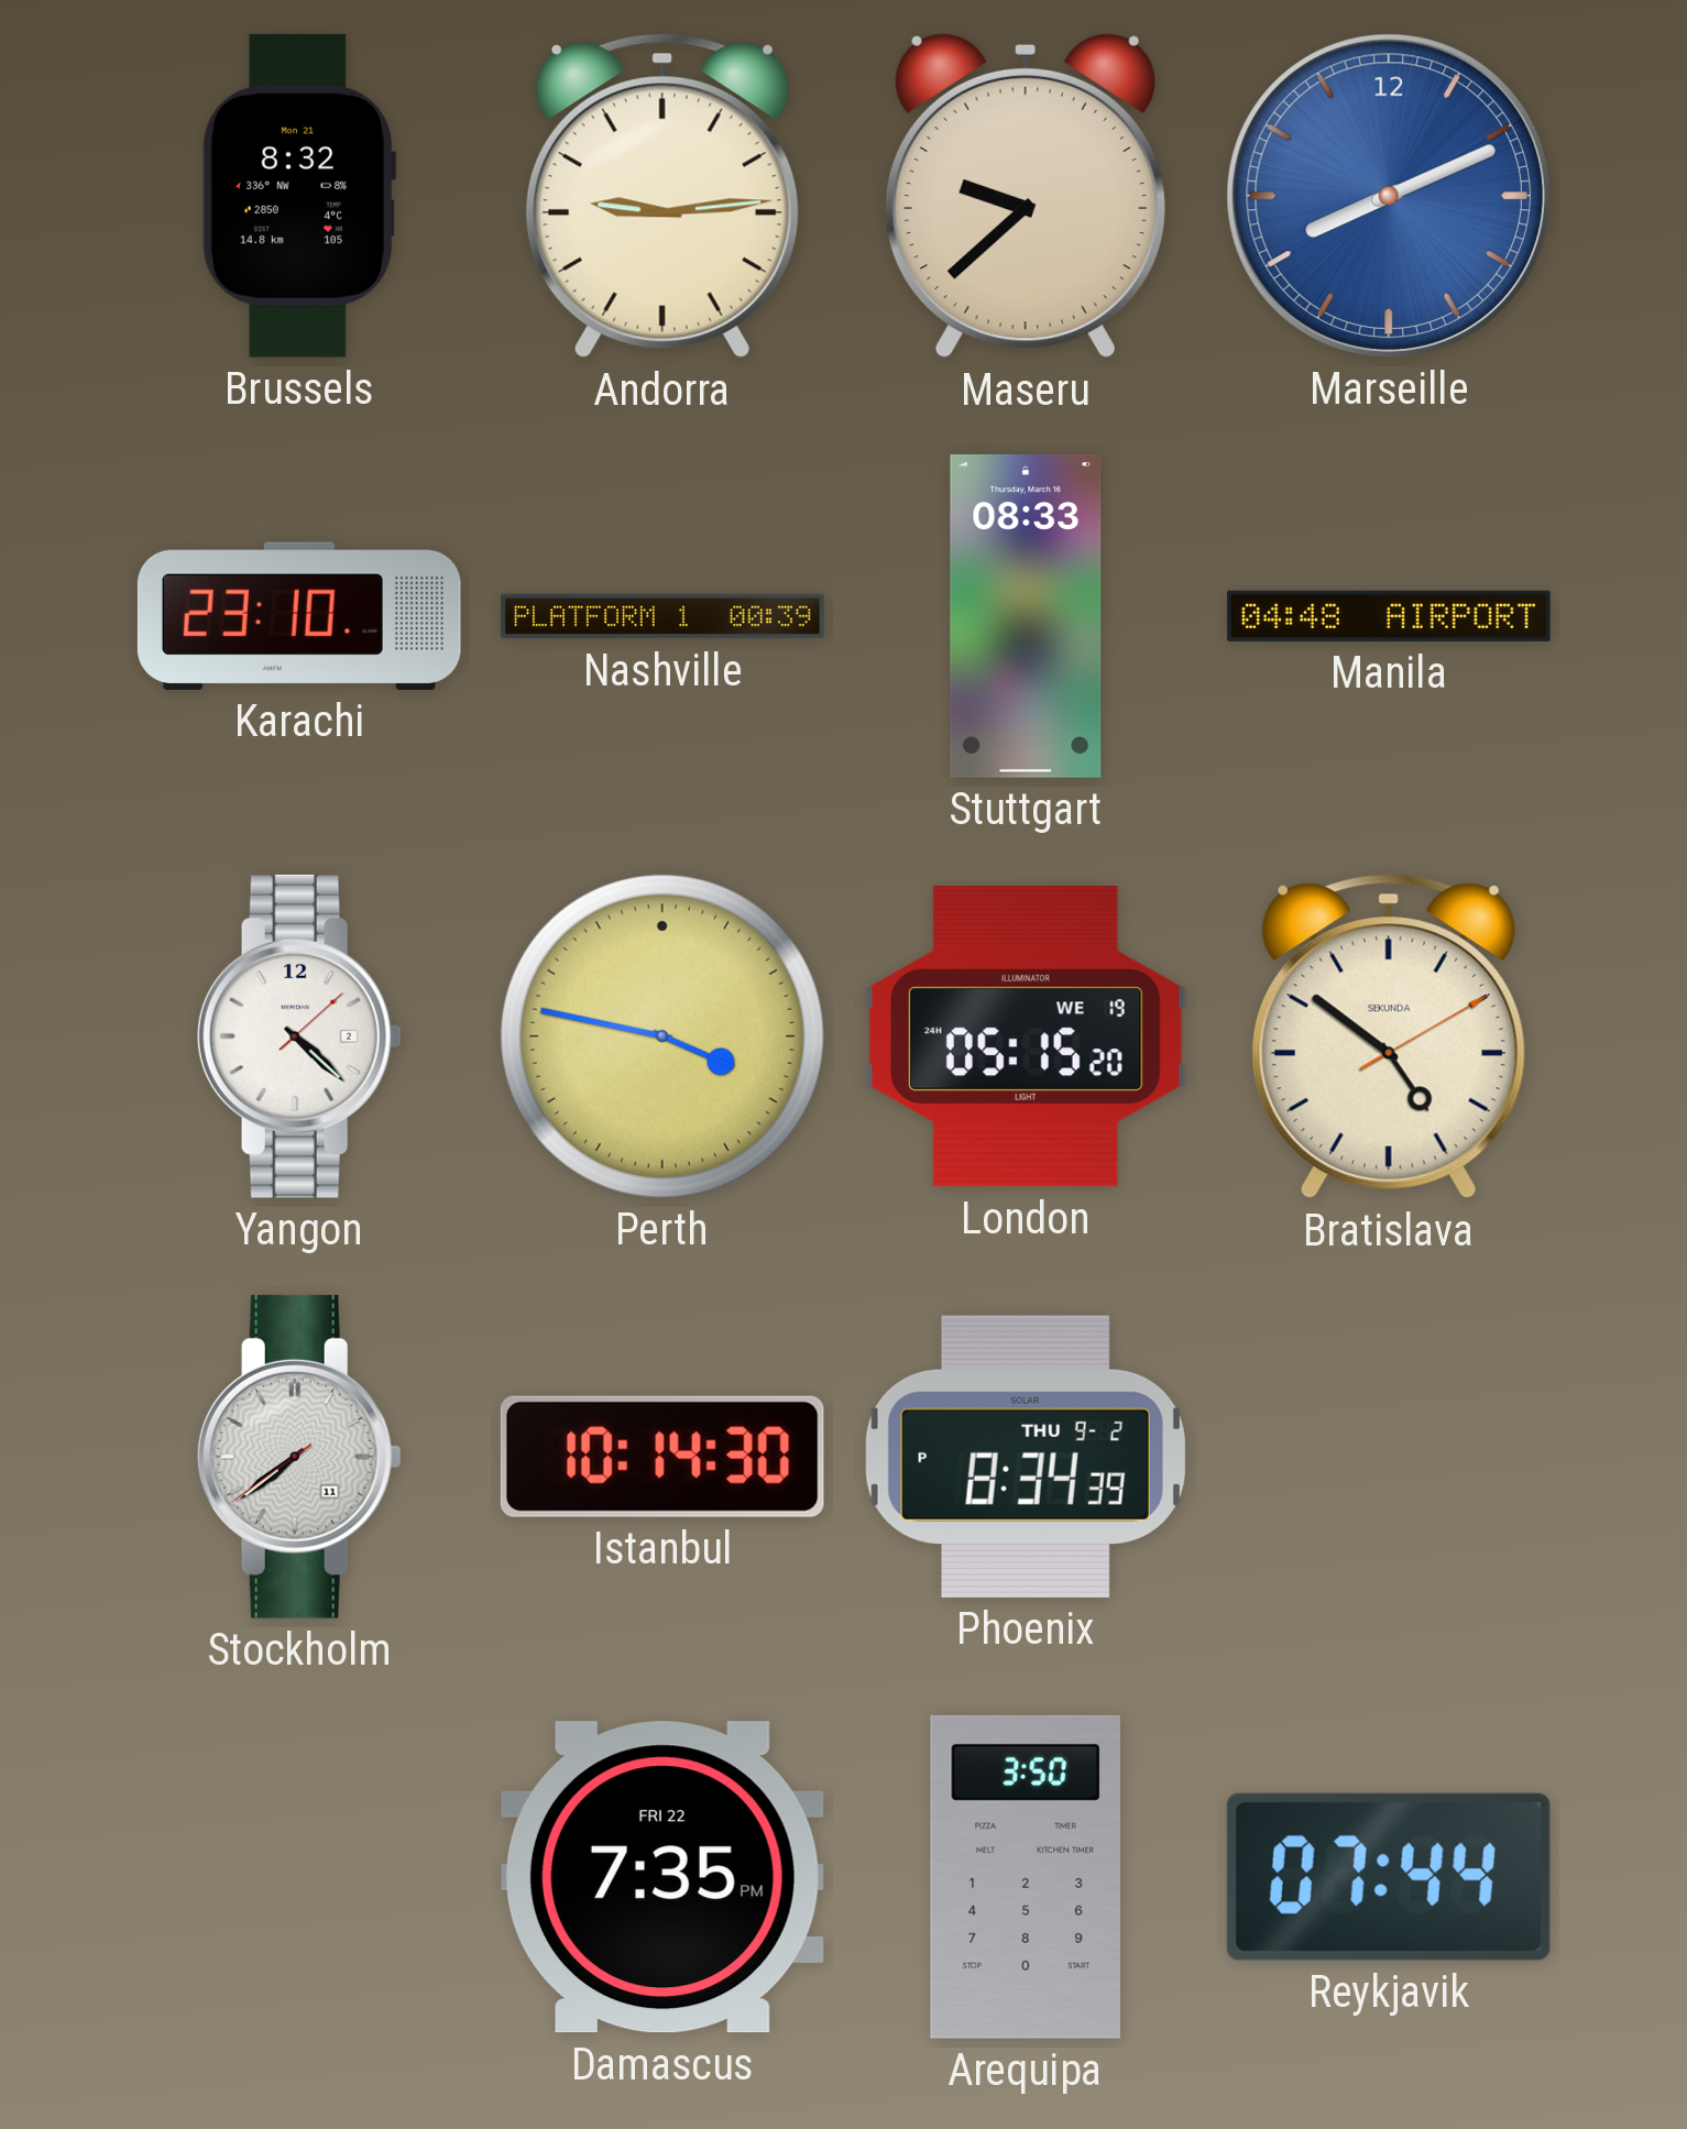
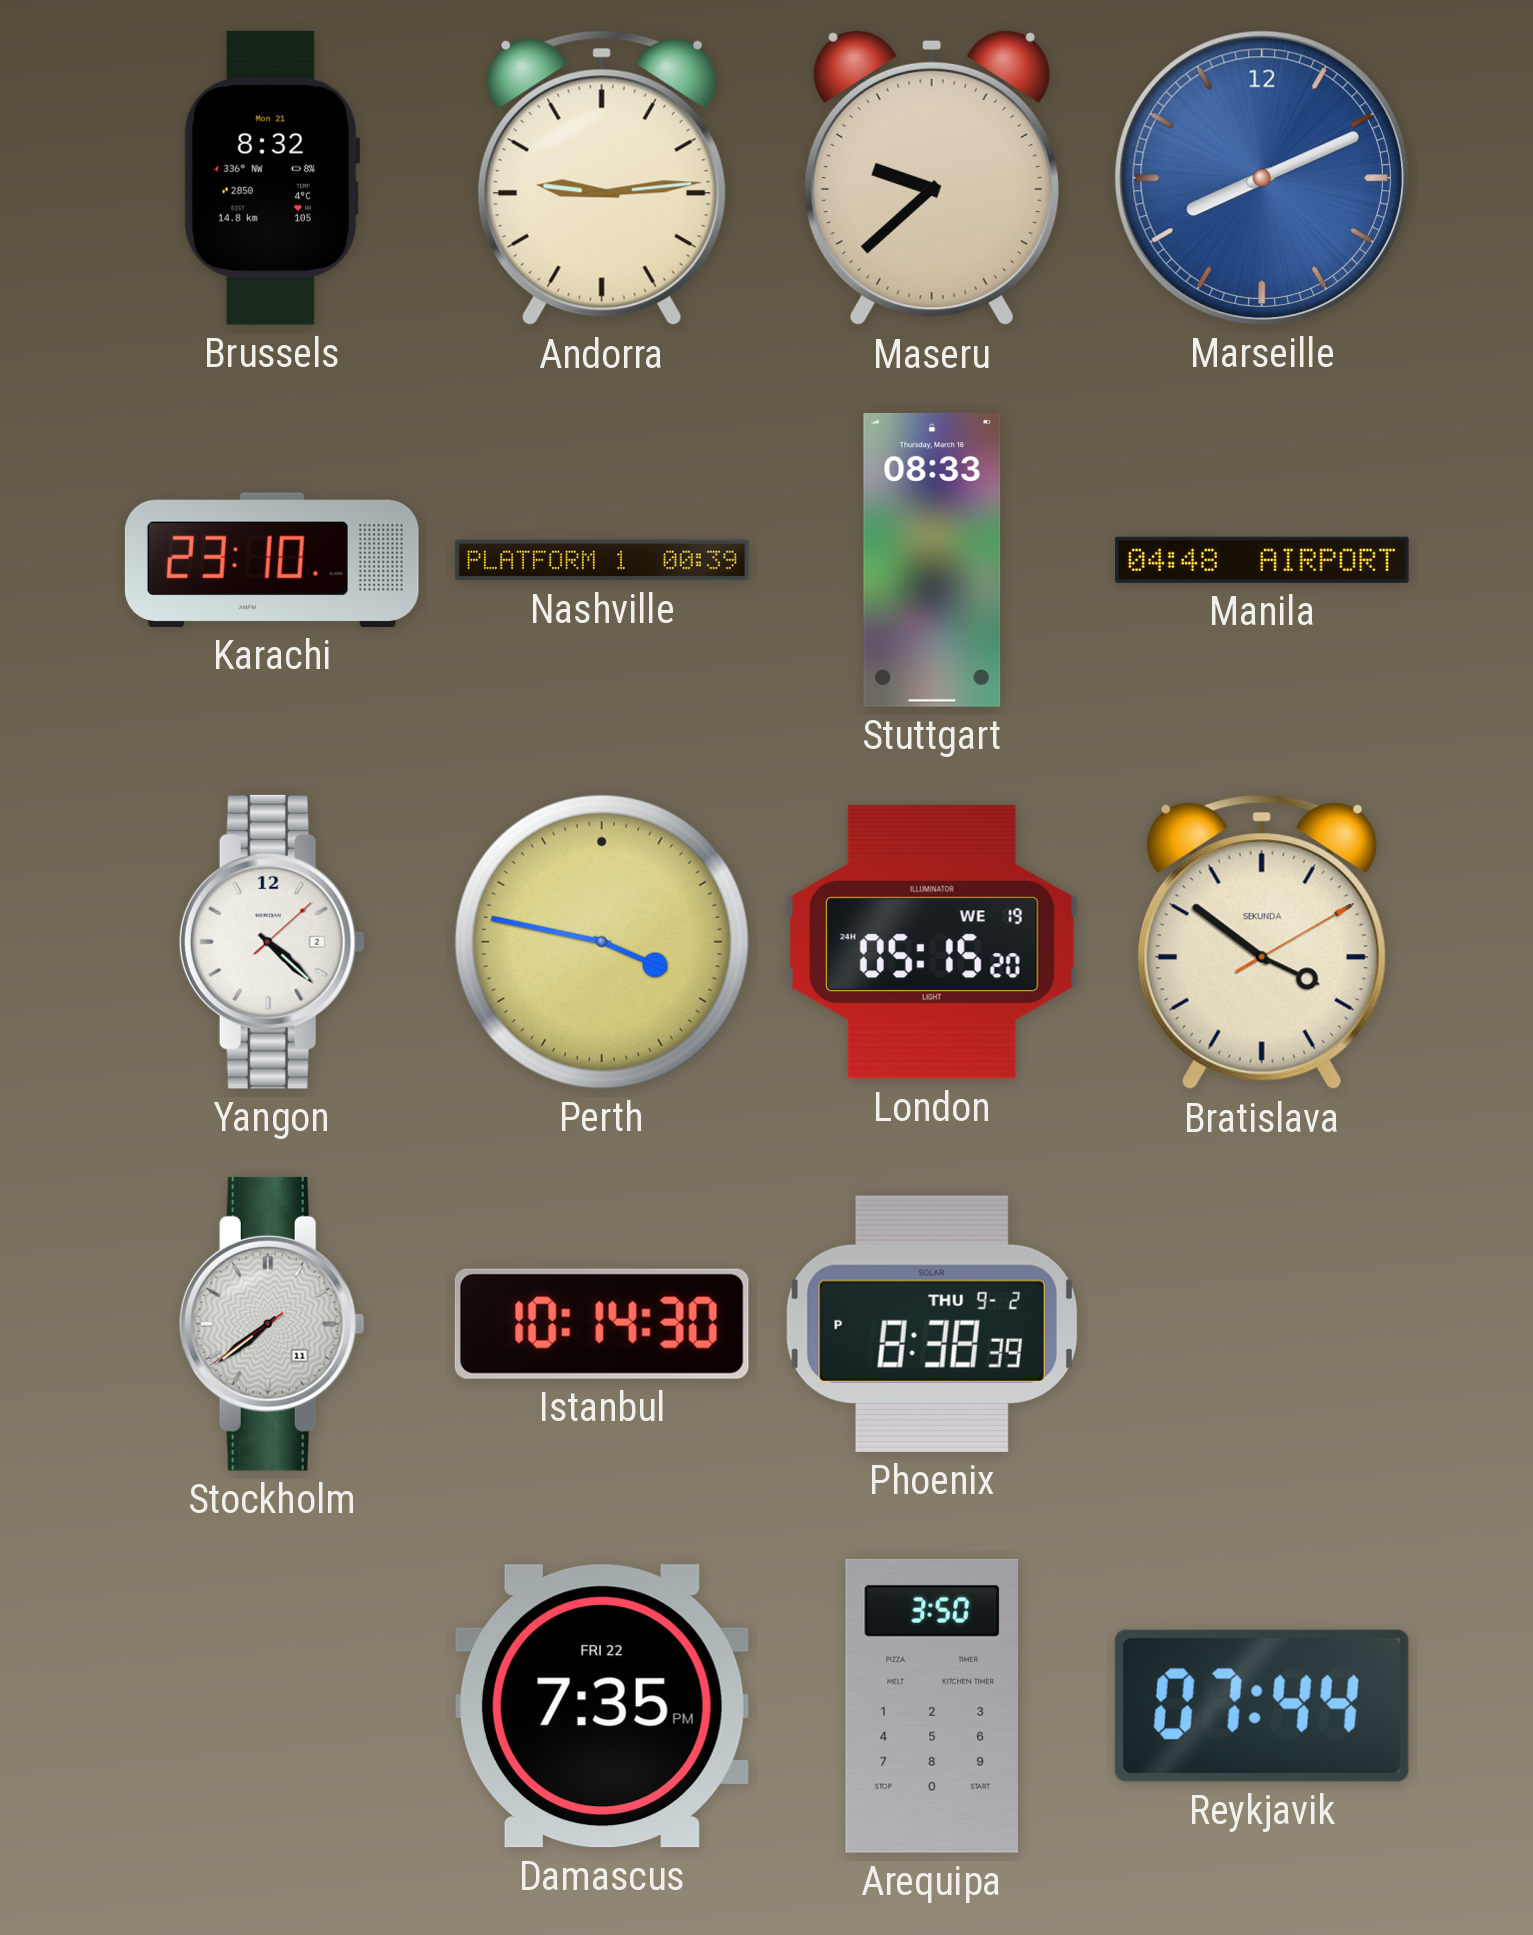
Bratislava: 4:51 -> 3:51 (1262, 942)
Phoenix: 8:34 -> 8:38 (932, 1324)
